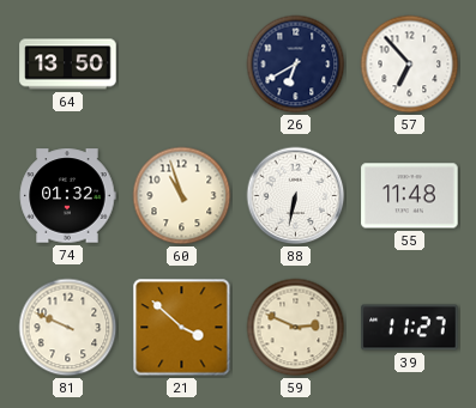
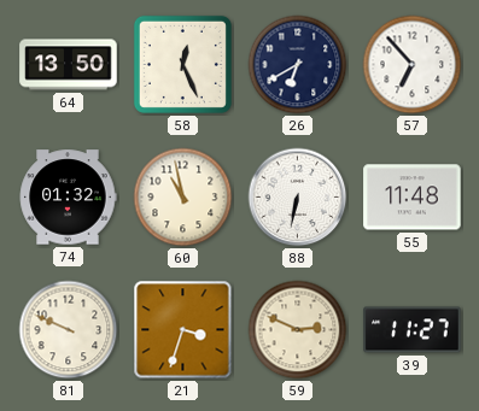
58: none -> 12:26 (182, 64)
60: 10:57 -> 10:58 (183, 198)
21: 3:52 -> 3:33 (183, 330)
